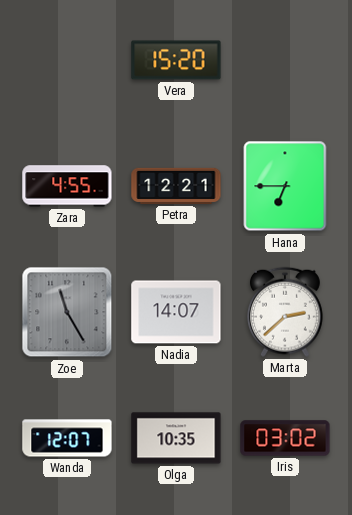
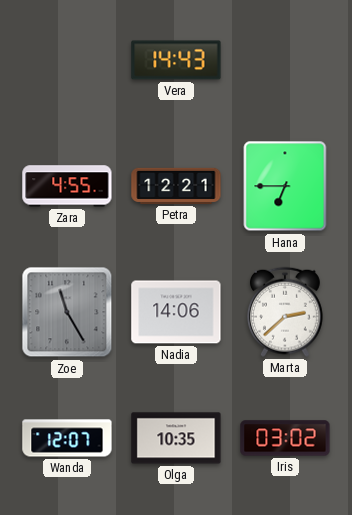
Vera: 15:20 -> 14:43 (176, 60)
Nadia: 14:07 -> 14:06 (176, 312)
